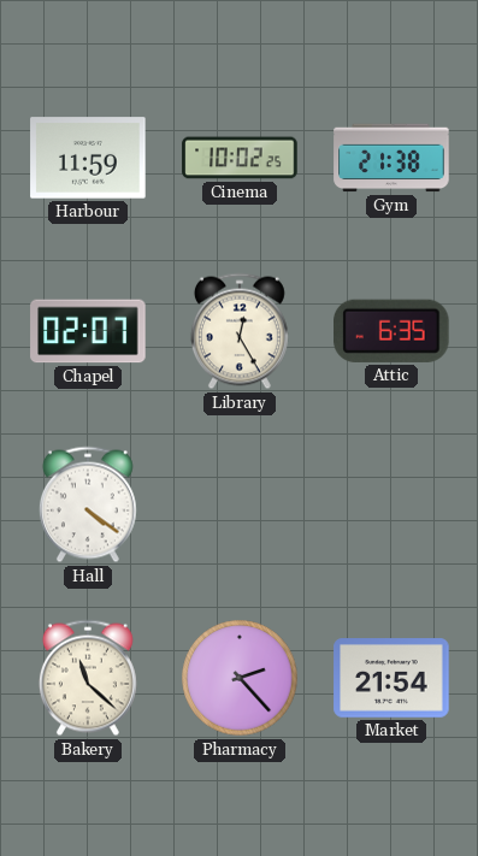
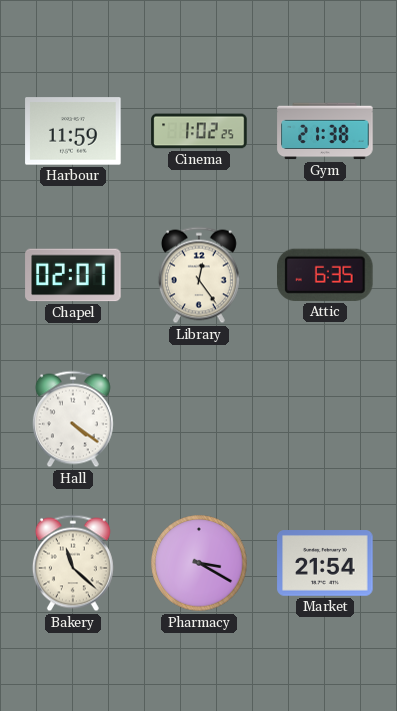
Cinema: 10:02 -> 1:02 (199, 131)
Library: 12:25 -> 12:24 (199, 275)
Pharmacy: 2:23 -> 3:20 (199, 563)
